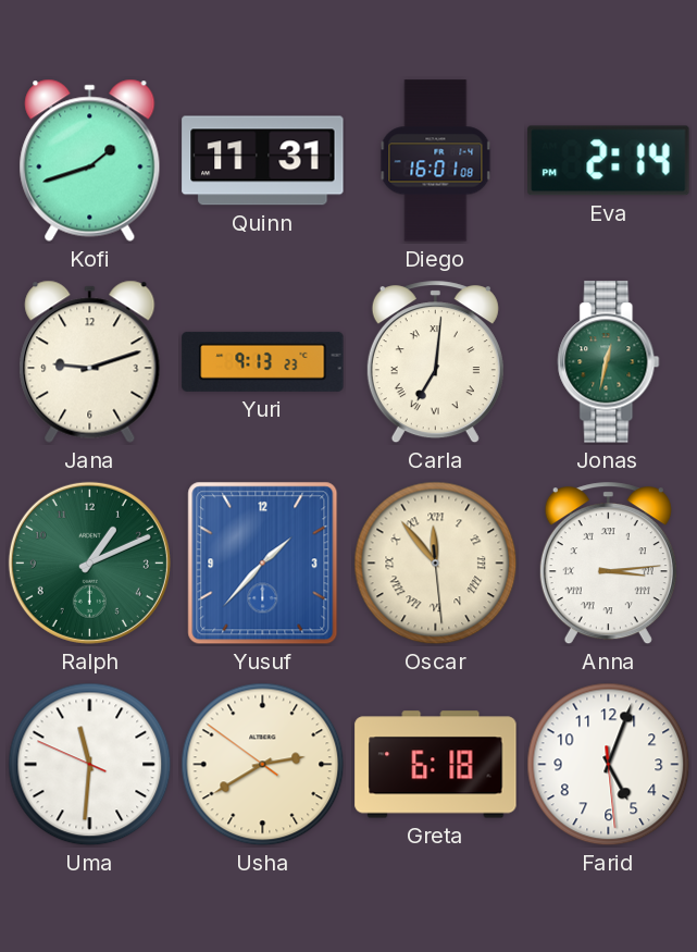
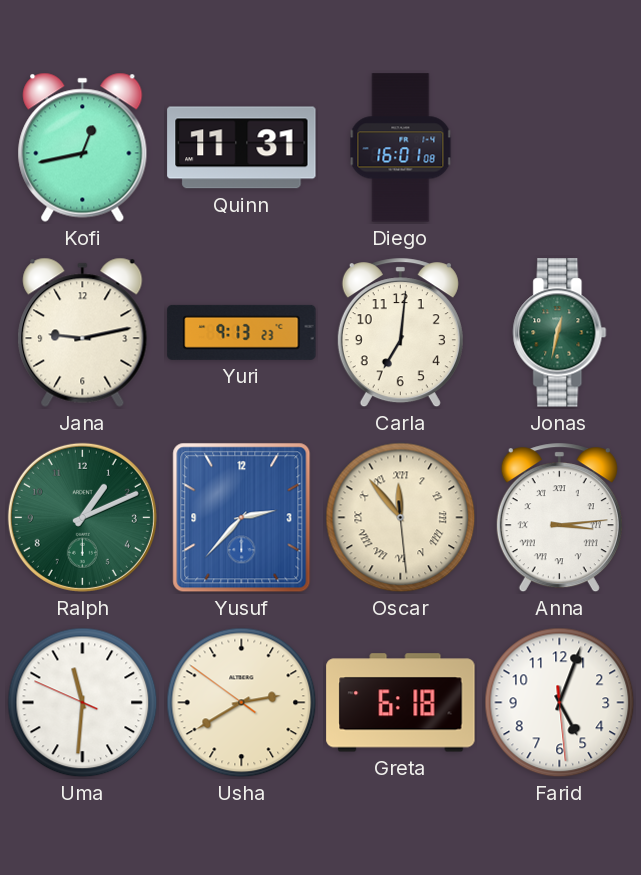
Kofi: 1:42 -> 12:43 (83, 147)
Eva: 2:14 -> none (609, 161)
Jana: 9:12 -> 9:13 (83, 332)
Carla numerals: Roman -> Arabic (400, 333)
Yusuf: 1:37 -> 2:37 (242, 518)
